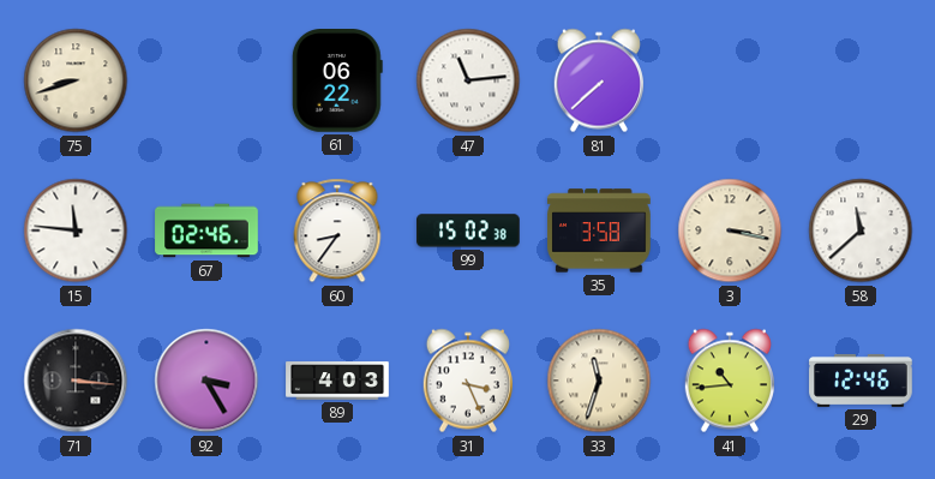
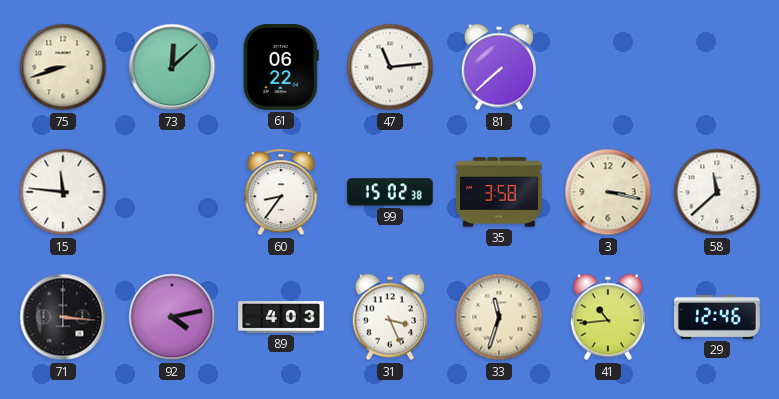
73: none -> 12:08 (172, 67)
67: 02:46 -> none (206, 230)
92: 3:25 -> 4:13 (172, 317)
